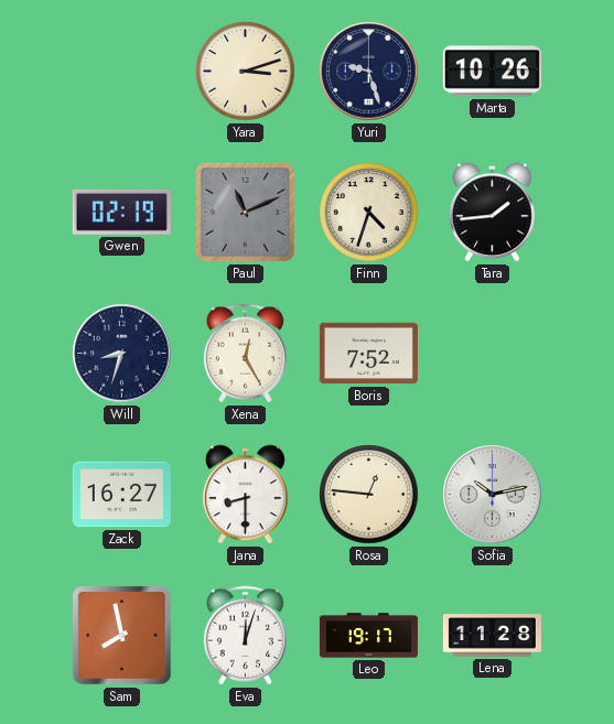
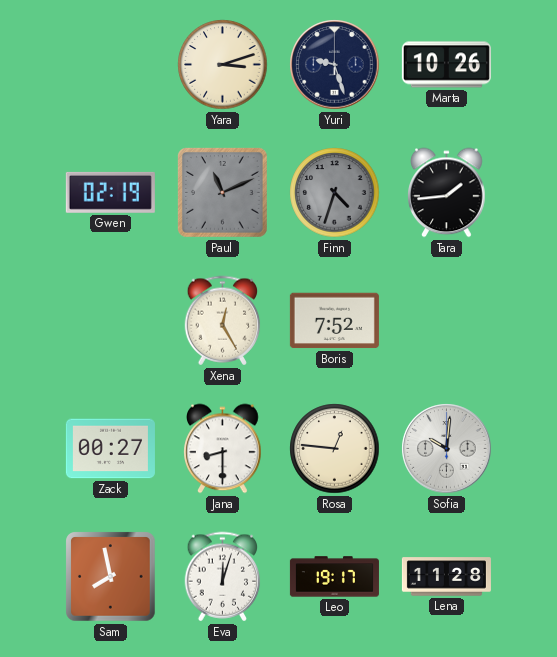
Finn dial: cream -> grey (335, 193)
Will: 8:33 -> none (122, 354)
Zack: 16:27 -> 00:27 (110, 449)
Sofia: 10:13 -> 10:01 (447, 449)
